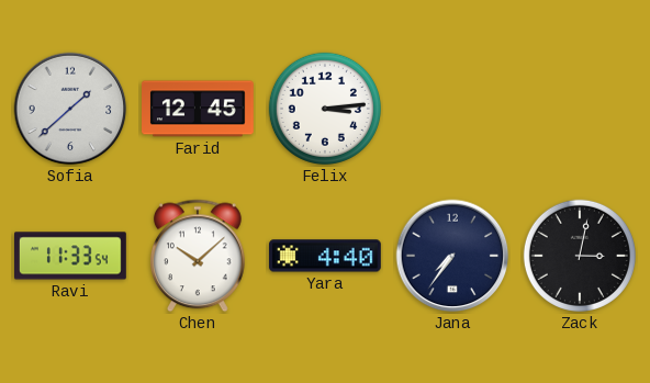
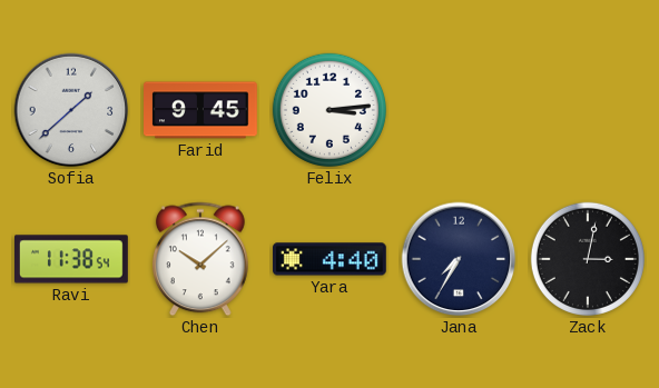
Farid: 12:45 -> 9:45 (201, 110)
Ravi: 11:33 -> 11:38 (72, 259)
Jana: 7:36 -> 7:35 (459, 259)
